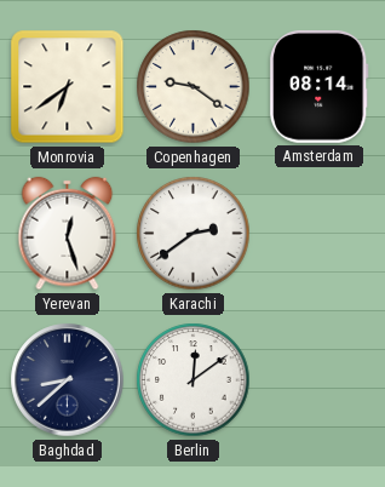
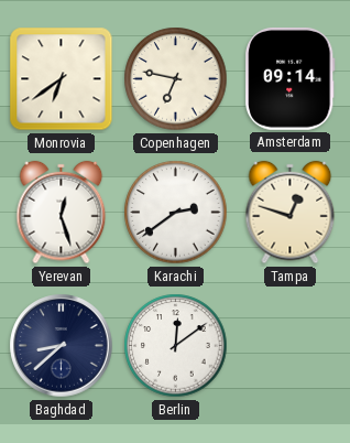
Copenhagen: 9:21 -> 6:47 (176, 79)
Amsterdam: 08:14 -> 09:14 (291, 78)
Tampa: none -> 12:48 (291, 213)
